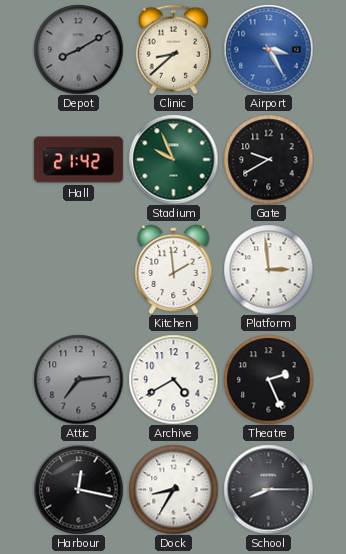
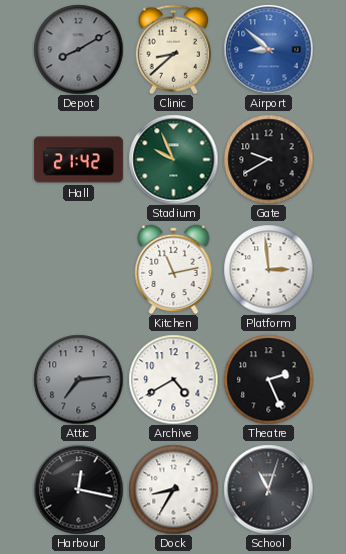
Airport: 3:25 -> 8:52 (268, 49)
Kitchen: 1:59 -> 11:13 (174, 269)
School: 8:15 -> 11:03 (268, 489)
